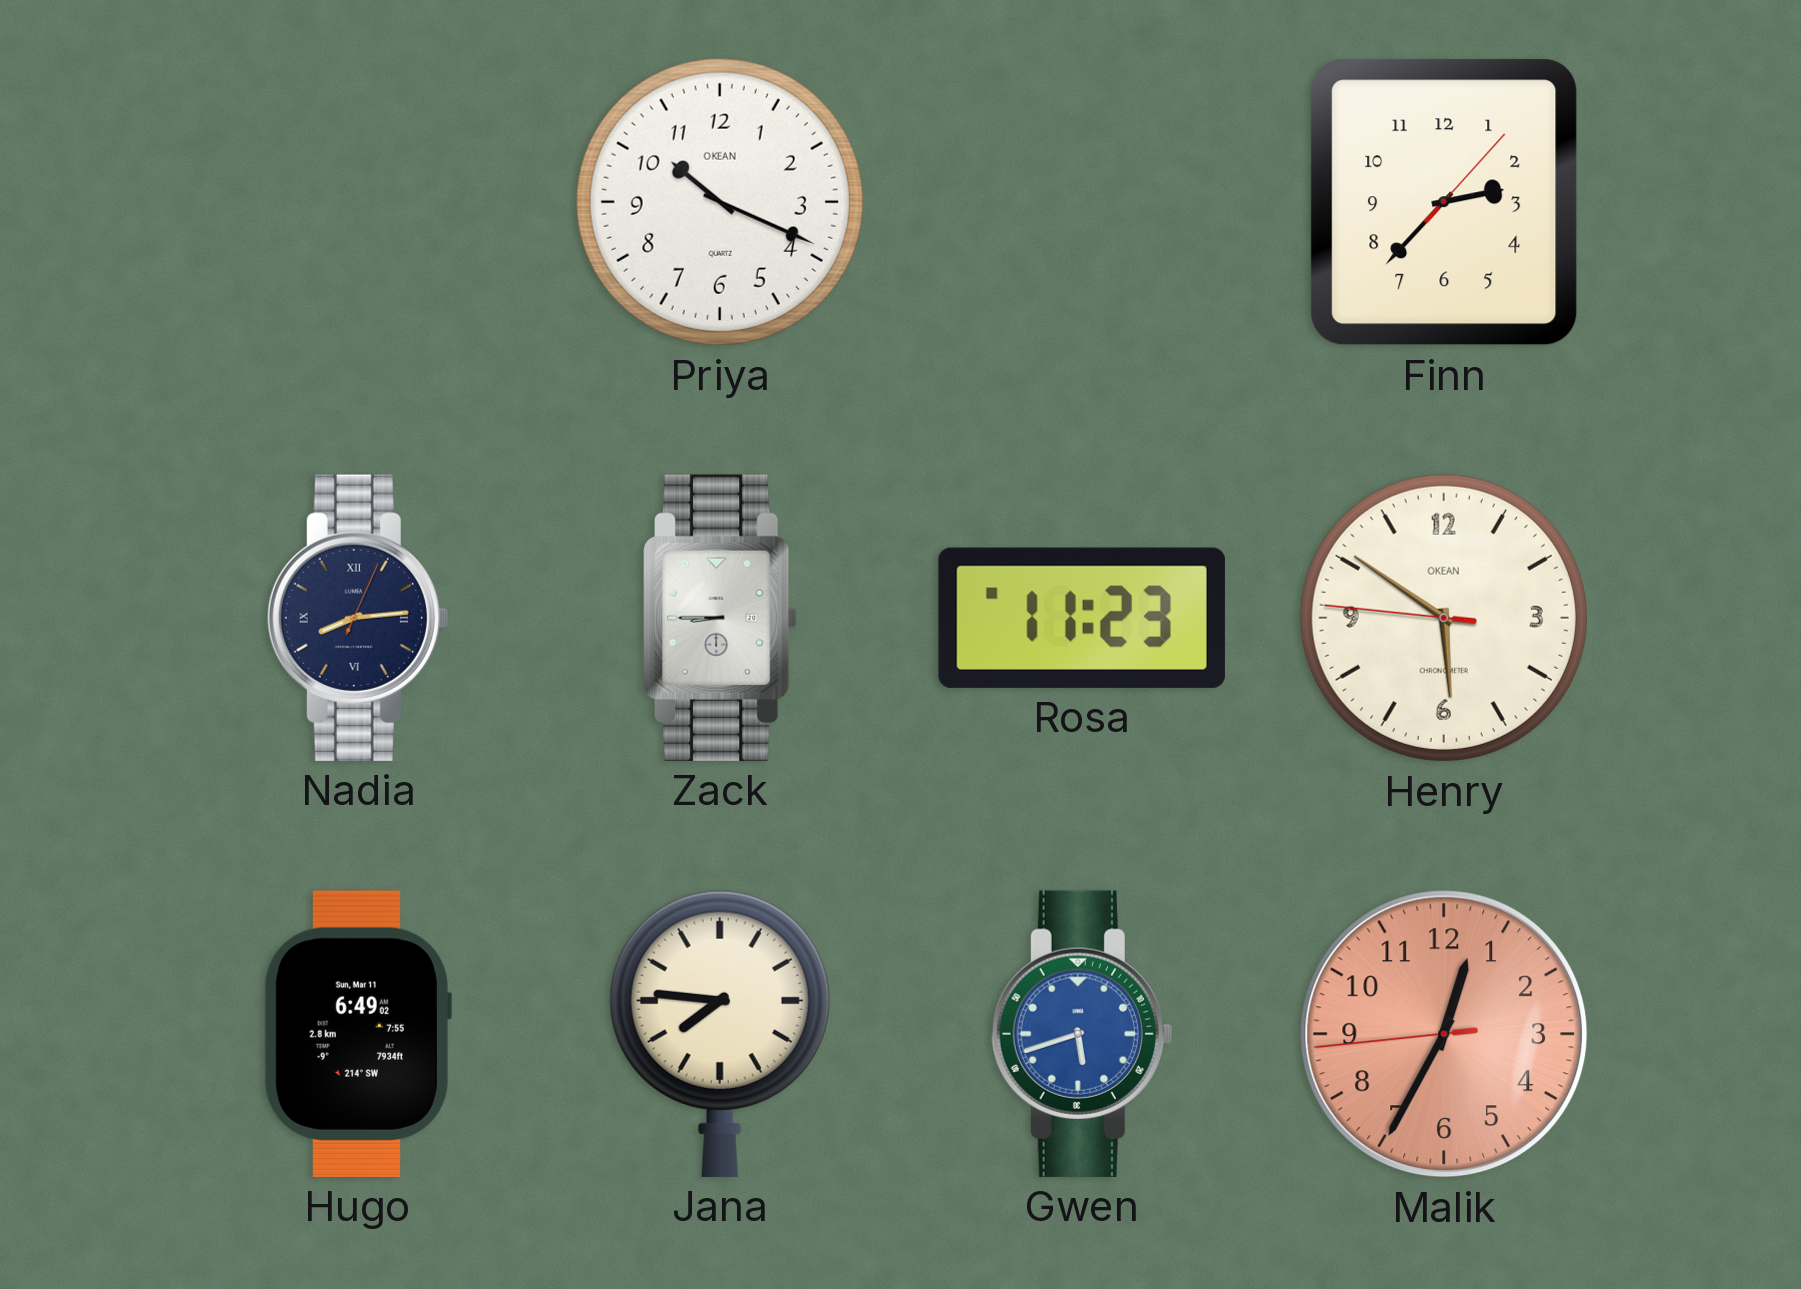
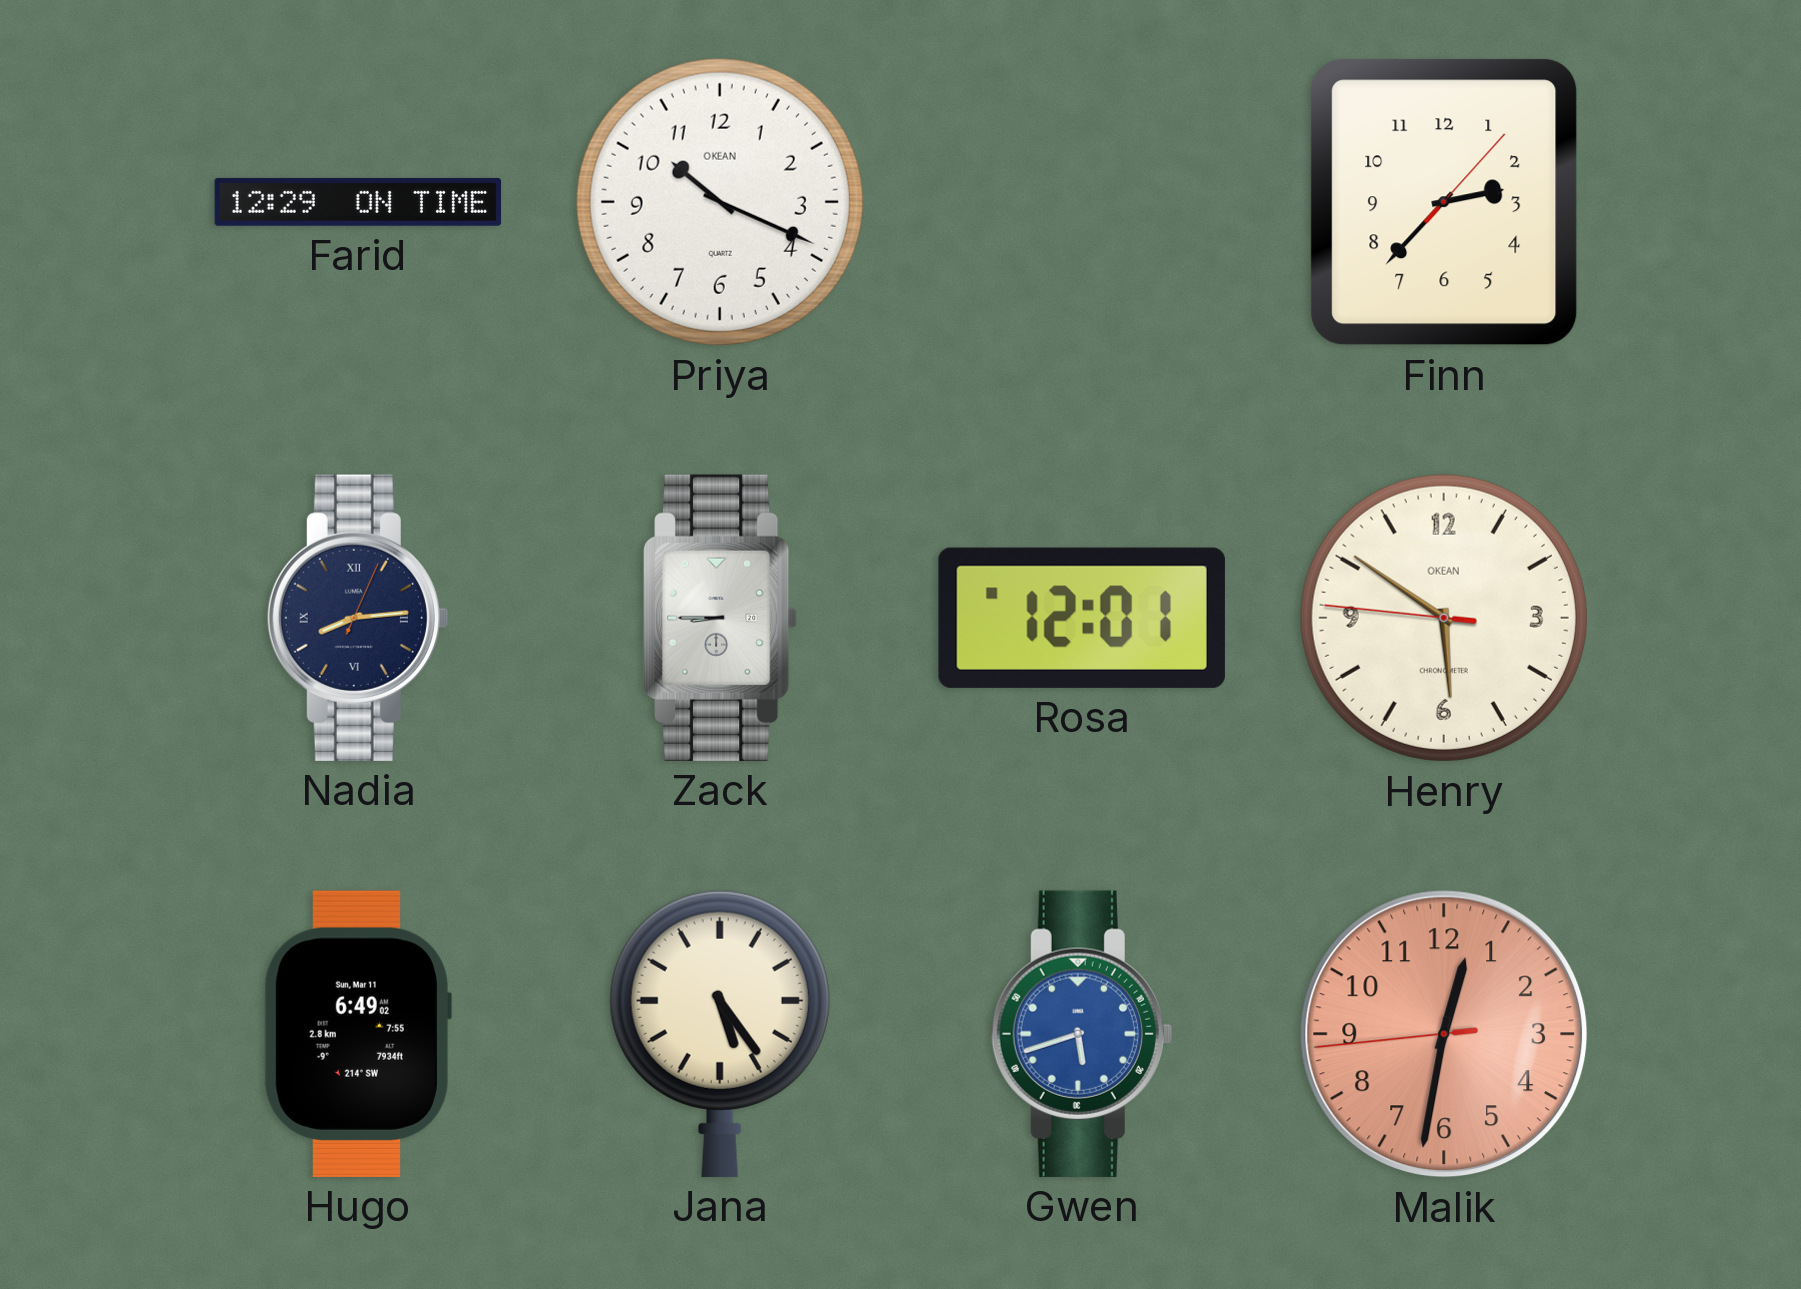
Farid: none -> 12:29 (358, 202)
Rosa: 11:23 -> 12:01 (1082, 618)
Jana: 7:46 -> 5:24 (720, 1033)
Malik: 12:34 -> 12:31 (1444, 1034)
